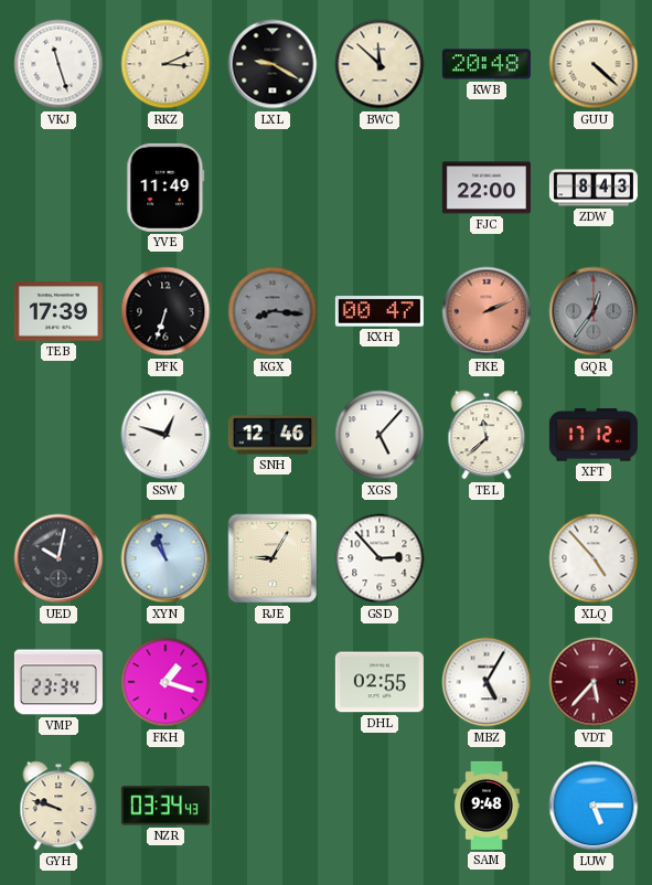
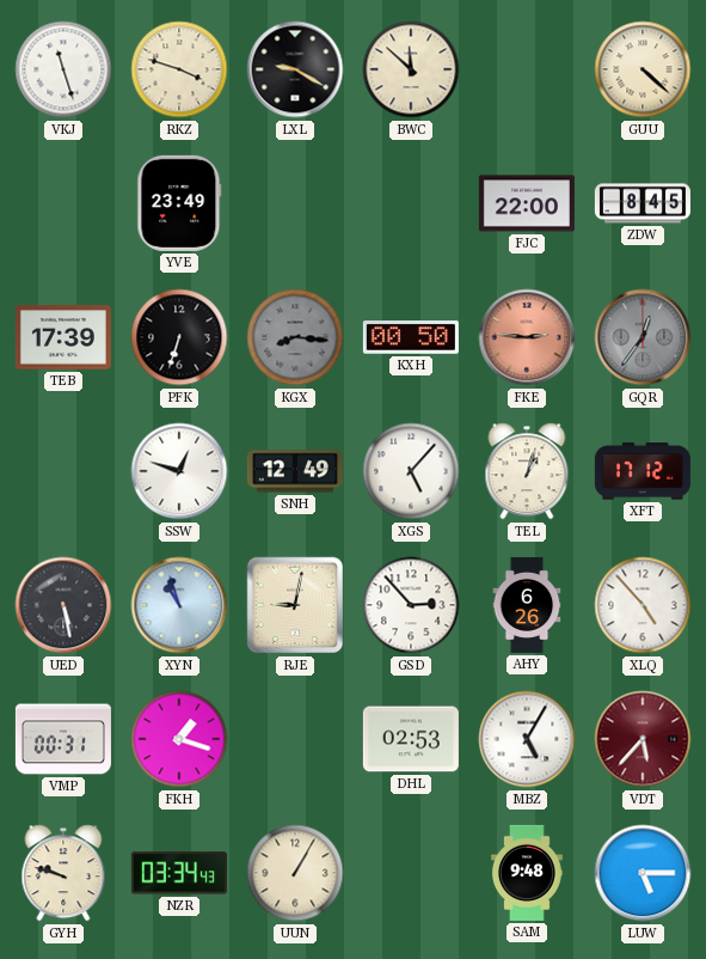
RKZ: 3:11 -> 3:48 (179, 69)
KWB: 20:48 -> none (487, 64)
YVE: 11:49 -> 23:49 (179, 203)
ZDW: 8:43 -> 8:45 (643, 203)
KXH: 00:47 -> 00:50 (411, 337)
FKE: 2:11 -> 2:46 (527, 337)
SNH: 12:46 -> 12:49 (295, 471)
TEL: 11:38 -> 1:03 (527, 471)
UED: 10:02 -> 5:28 (63, 605)
RJE: 9:05 -> 9:02 (295, 605)
AHY: none -> 6:26 (527, 605)
VMP: 23:34 -> 00:31 (63, 739)
DHL: 02:55 -> 02:53 (411, 739)
UUN: none -> 1:05 (295, 873)
